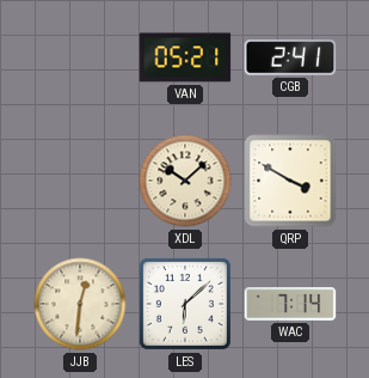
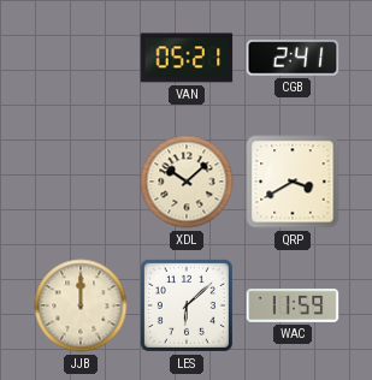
QRP: 3:50 -> 3:40 (293, 182)
JJB: 12:31 -> 12:00 (81, 305)
WAC: 7:14 -> 11:59 (293, 307)
